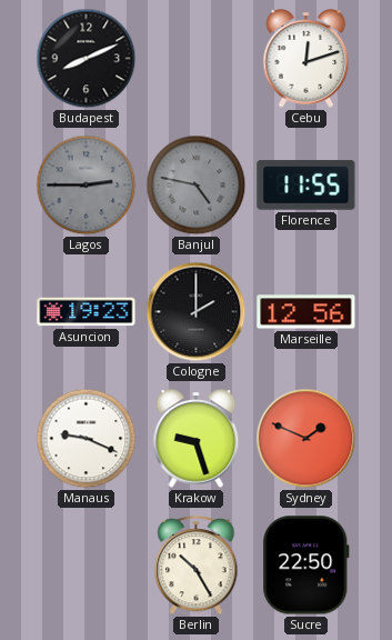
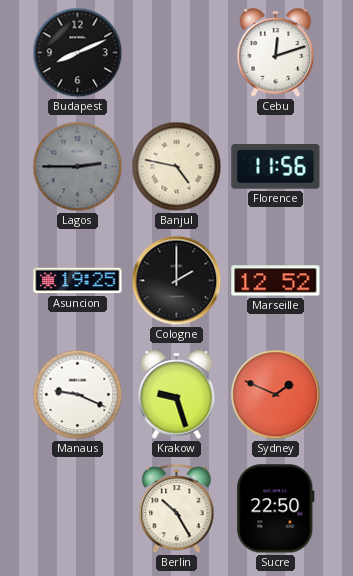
Banjul dial: grey -> cream (177, 167)
Florence: 11:55 -> 11:56 (276, 167)
Asuncion: 19:23 -> 19:25 (78, 281)
Marseille: 12:56 -> 12:52 (276, 281)
